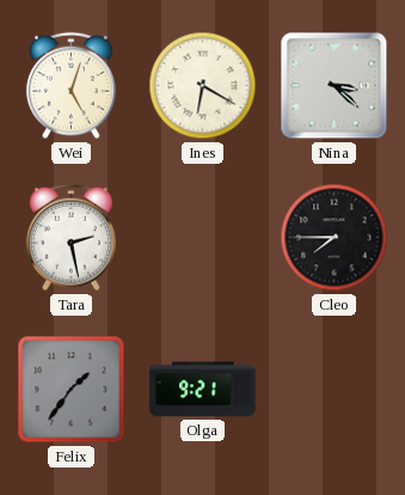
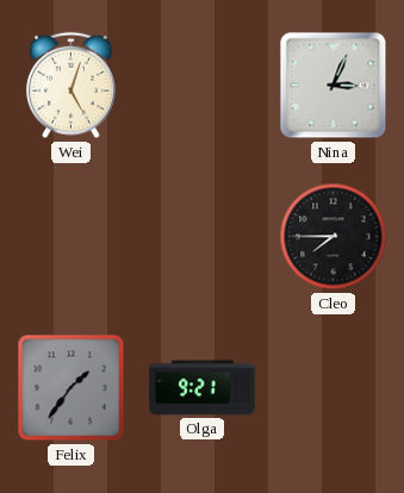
Ines: 6:20 -> none (203, 86)
Nina: 3:22 -> 3:04 (334, 86)
Tara: 2:28 -> none (70, 238)
